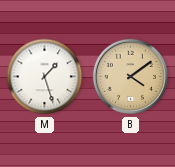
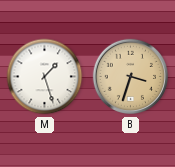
B: 4:09 -> 3:33 (131, 77)
